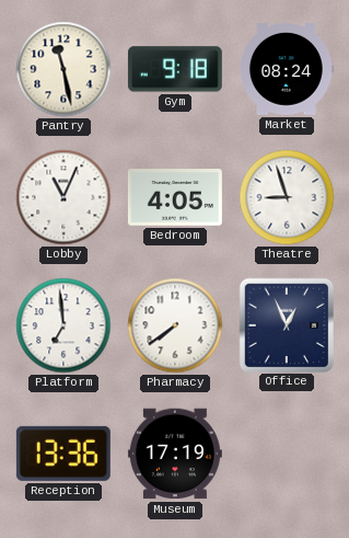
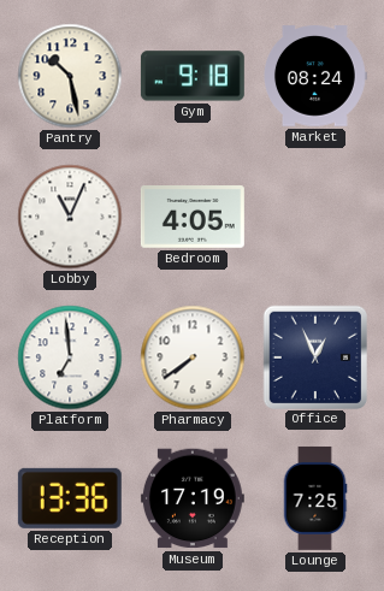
Pantry: 11:28 -> 10:28 (70, 76)
Theatre: 8:57 -> none (287, 197)
Lounge: none -> 7:25 (315, 498)
